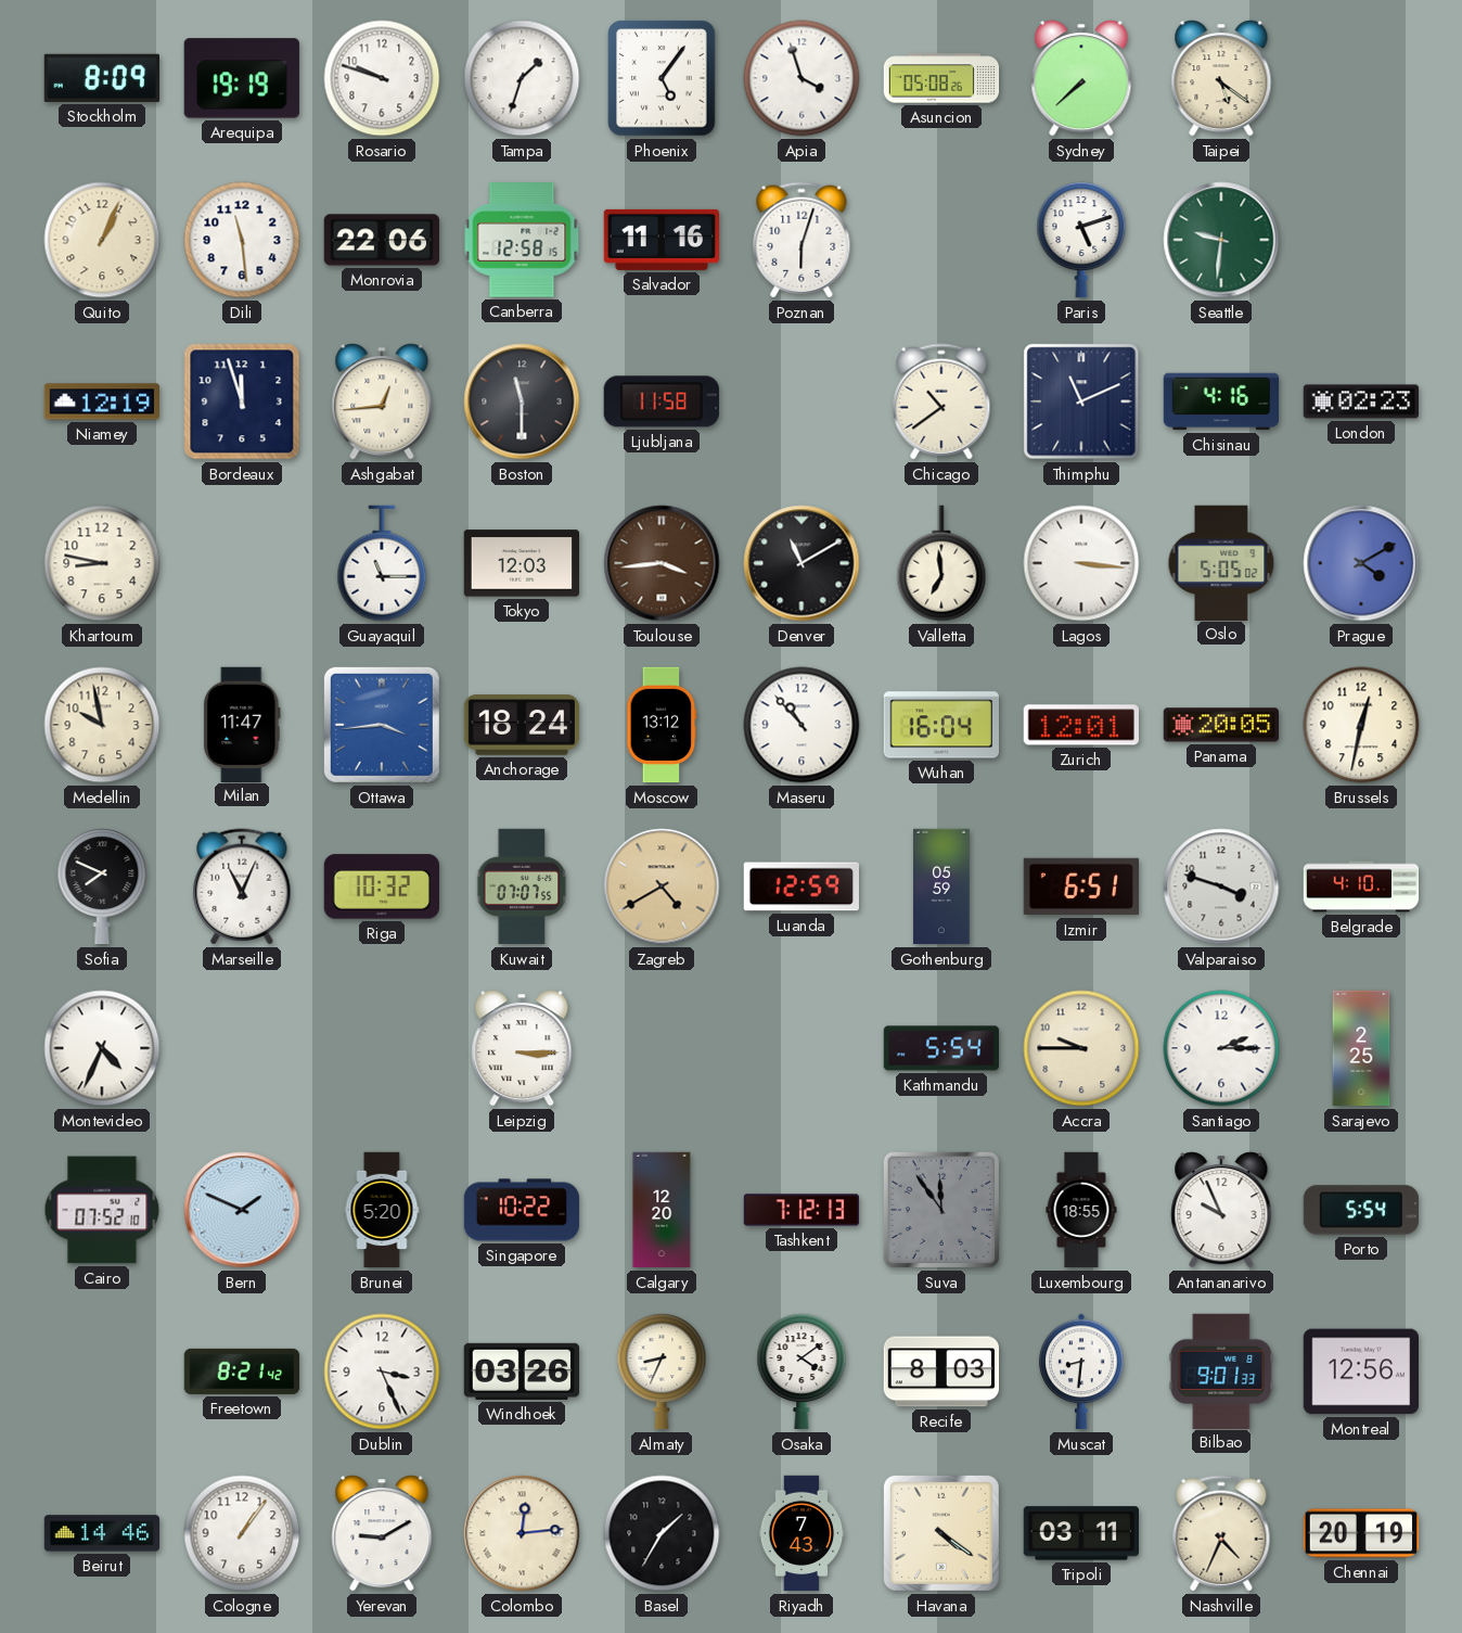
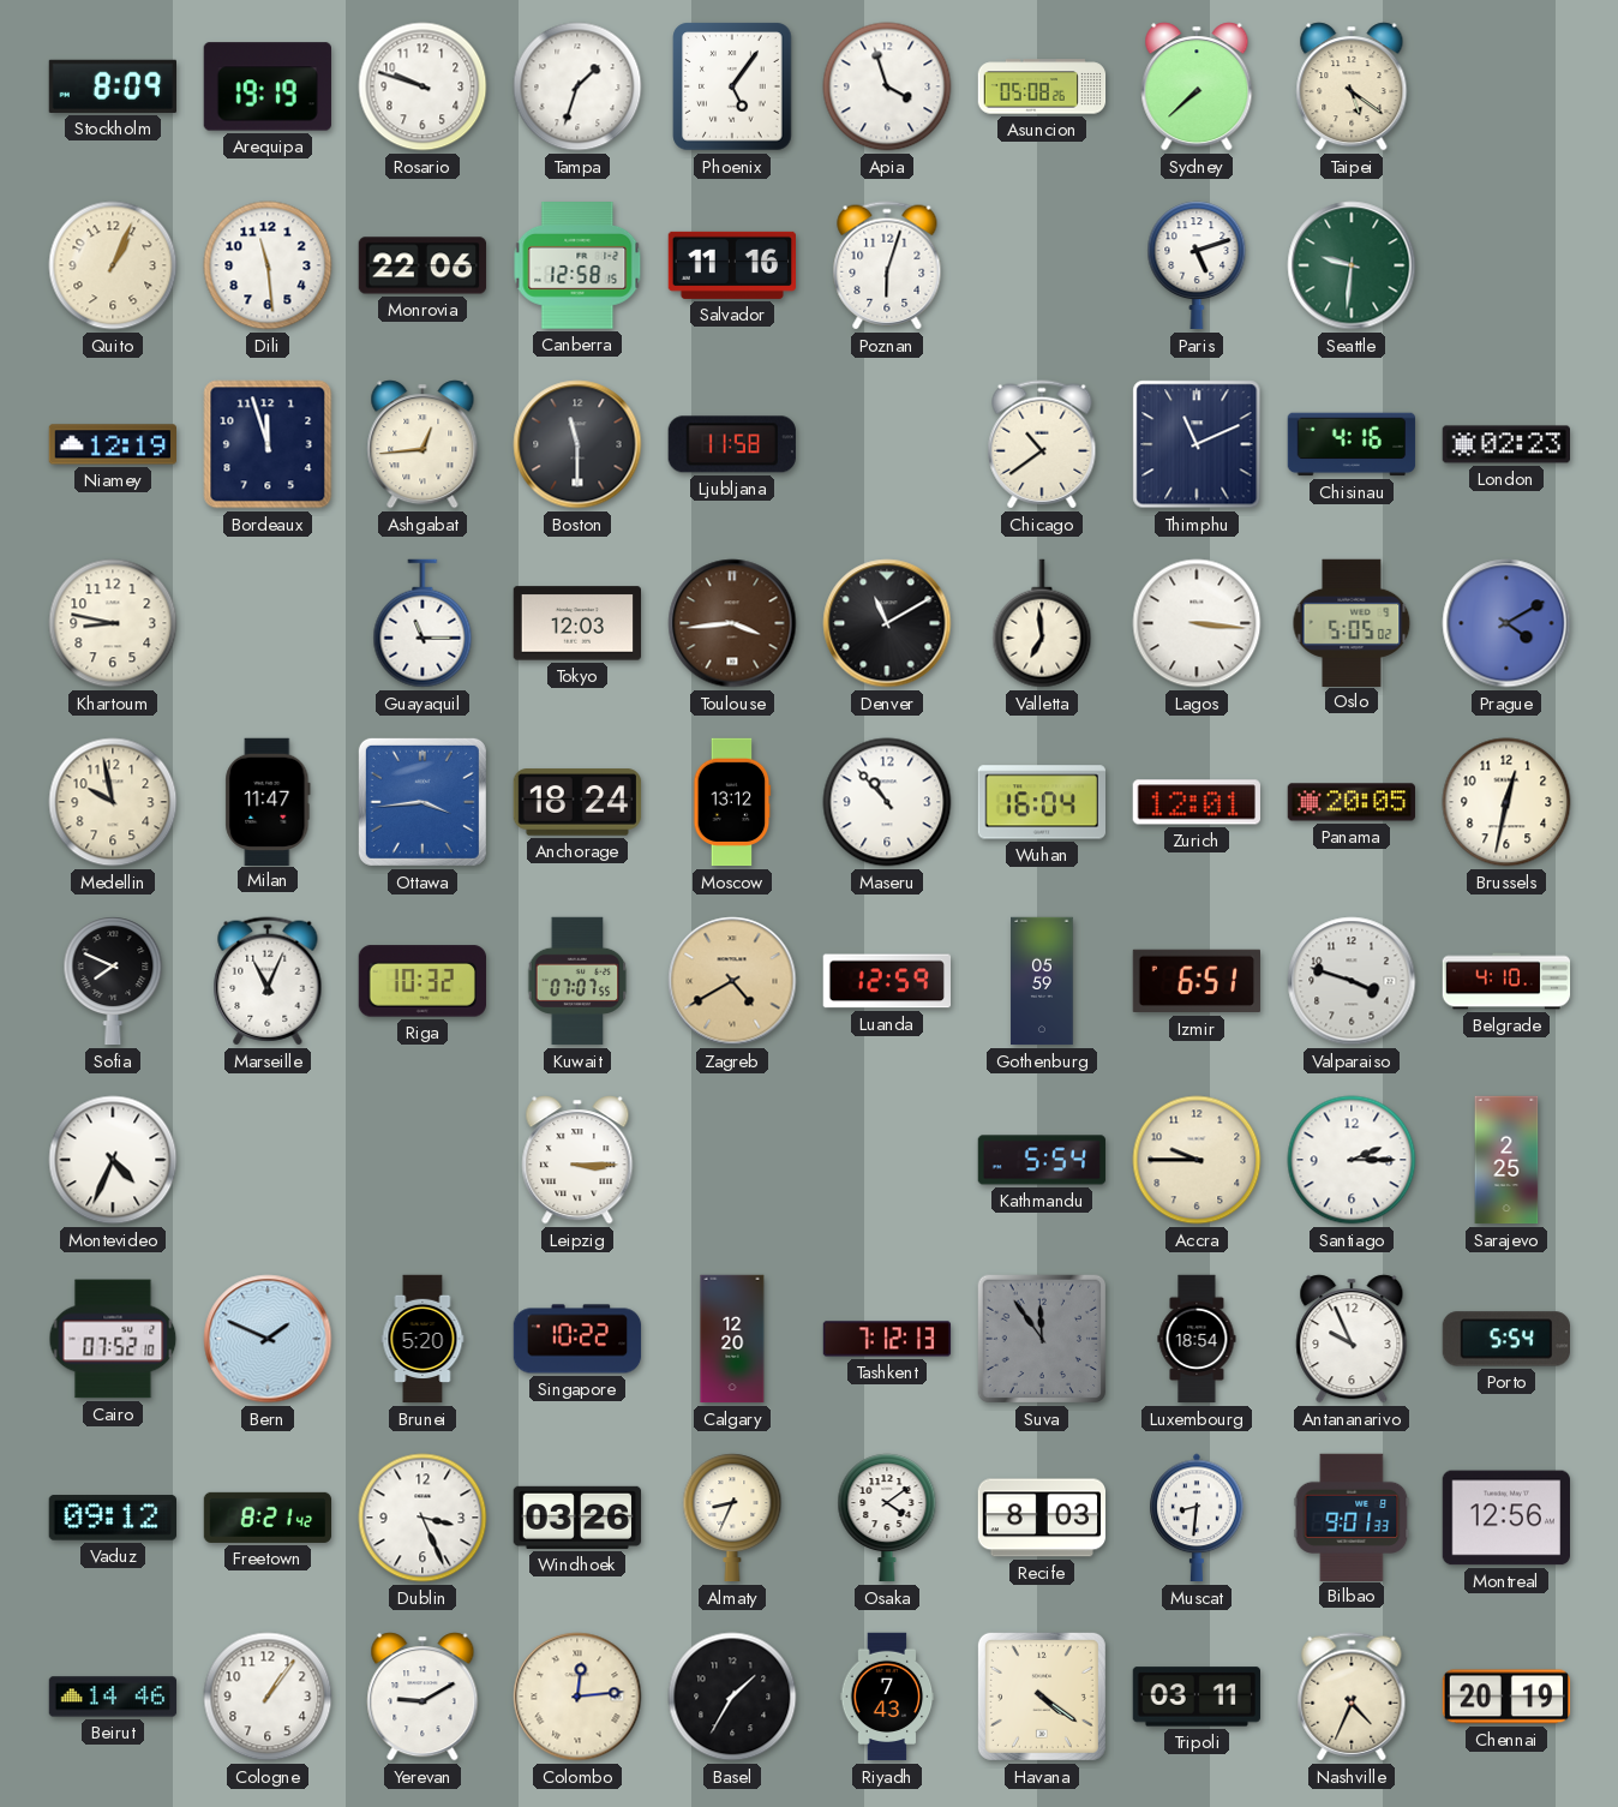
Luxembourg: 18:55 -> 18:54 (1197, 1339)
Vaduz: none -> 09:12 (112, 1518)
